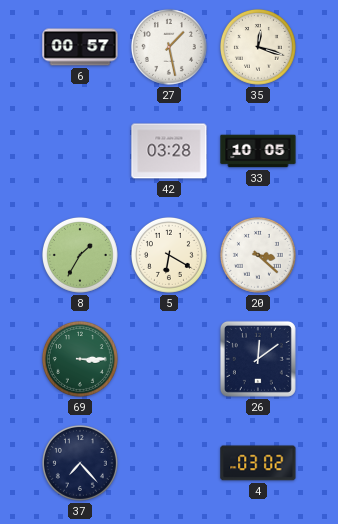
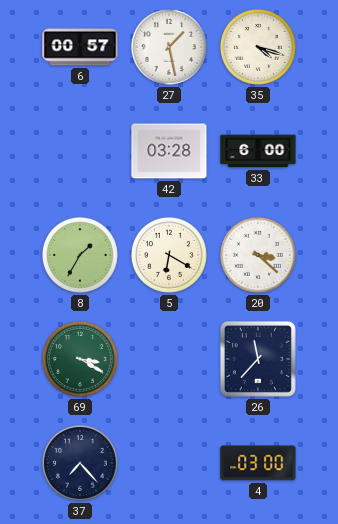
35: 12:18 -> 4:18 (258, 47)
33: 10:05 -> 6:00 (258, 151)
69: 3:15 -> 3:20 (80, 359)
26: 12:09 -> 11:37 (258, 359)
4: 03:02 -> 03:00 (258, 463)
